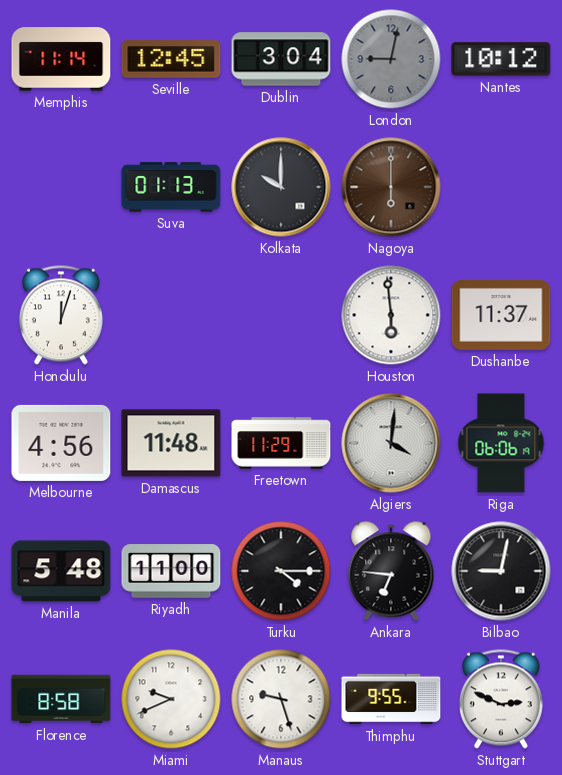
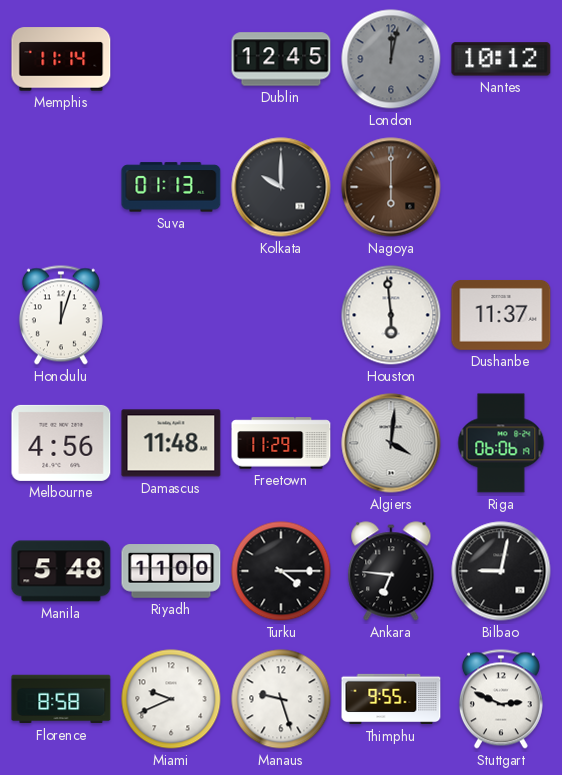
Seville: 12:45 -> none (171, 59)
Dublin: 3:04 -> 12:45 (281, 59)
London: 9:02 -> 12:02 (391, 59)
